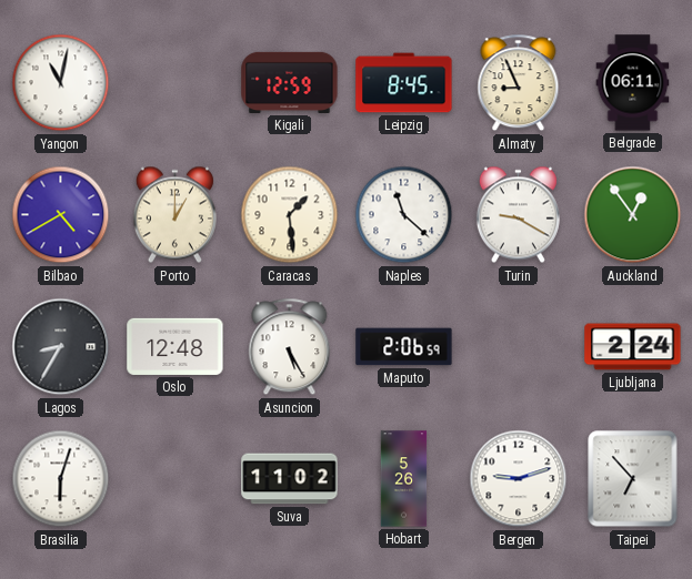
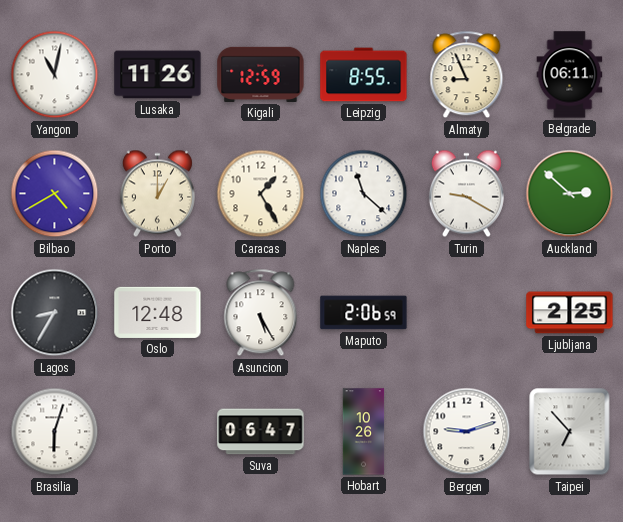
Lusaka: none -> 11:26 (158, 75)
Leipzig: 8:45 -> 8:55 (364, 75)
Caracas: 1:29 -> 1:25 (261, 194)
Auckland: 12:54 -> 2:52 (570, 194)
Ljubljana: 2:24 -> 2:25 (570, 313)
Suva: 11:02 -> 06:47 (261, 432)
Hobart: 5:26 -> 10:26 (364, 432)
